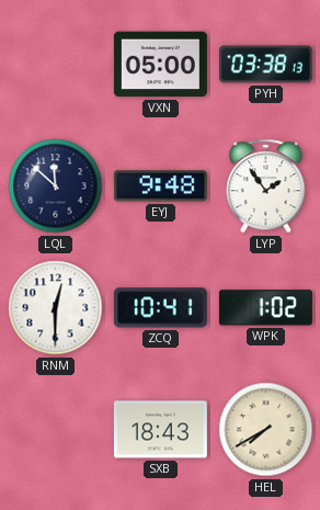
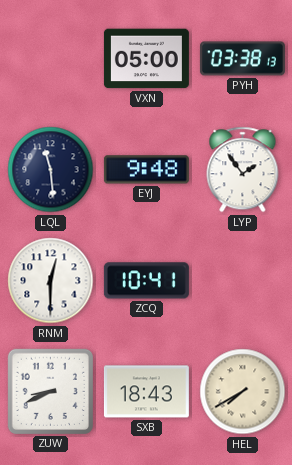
LQL: 11:52 -> 11:29 (51, 170)
WPK: 1:02 -> none (265, 308)
ZUW: none -> 8:41 (50, 391)
